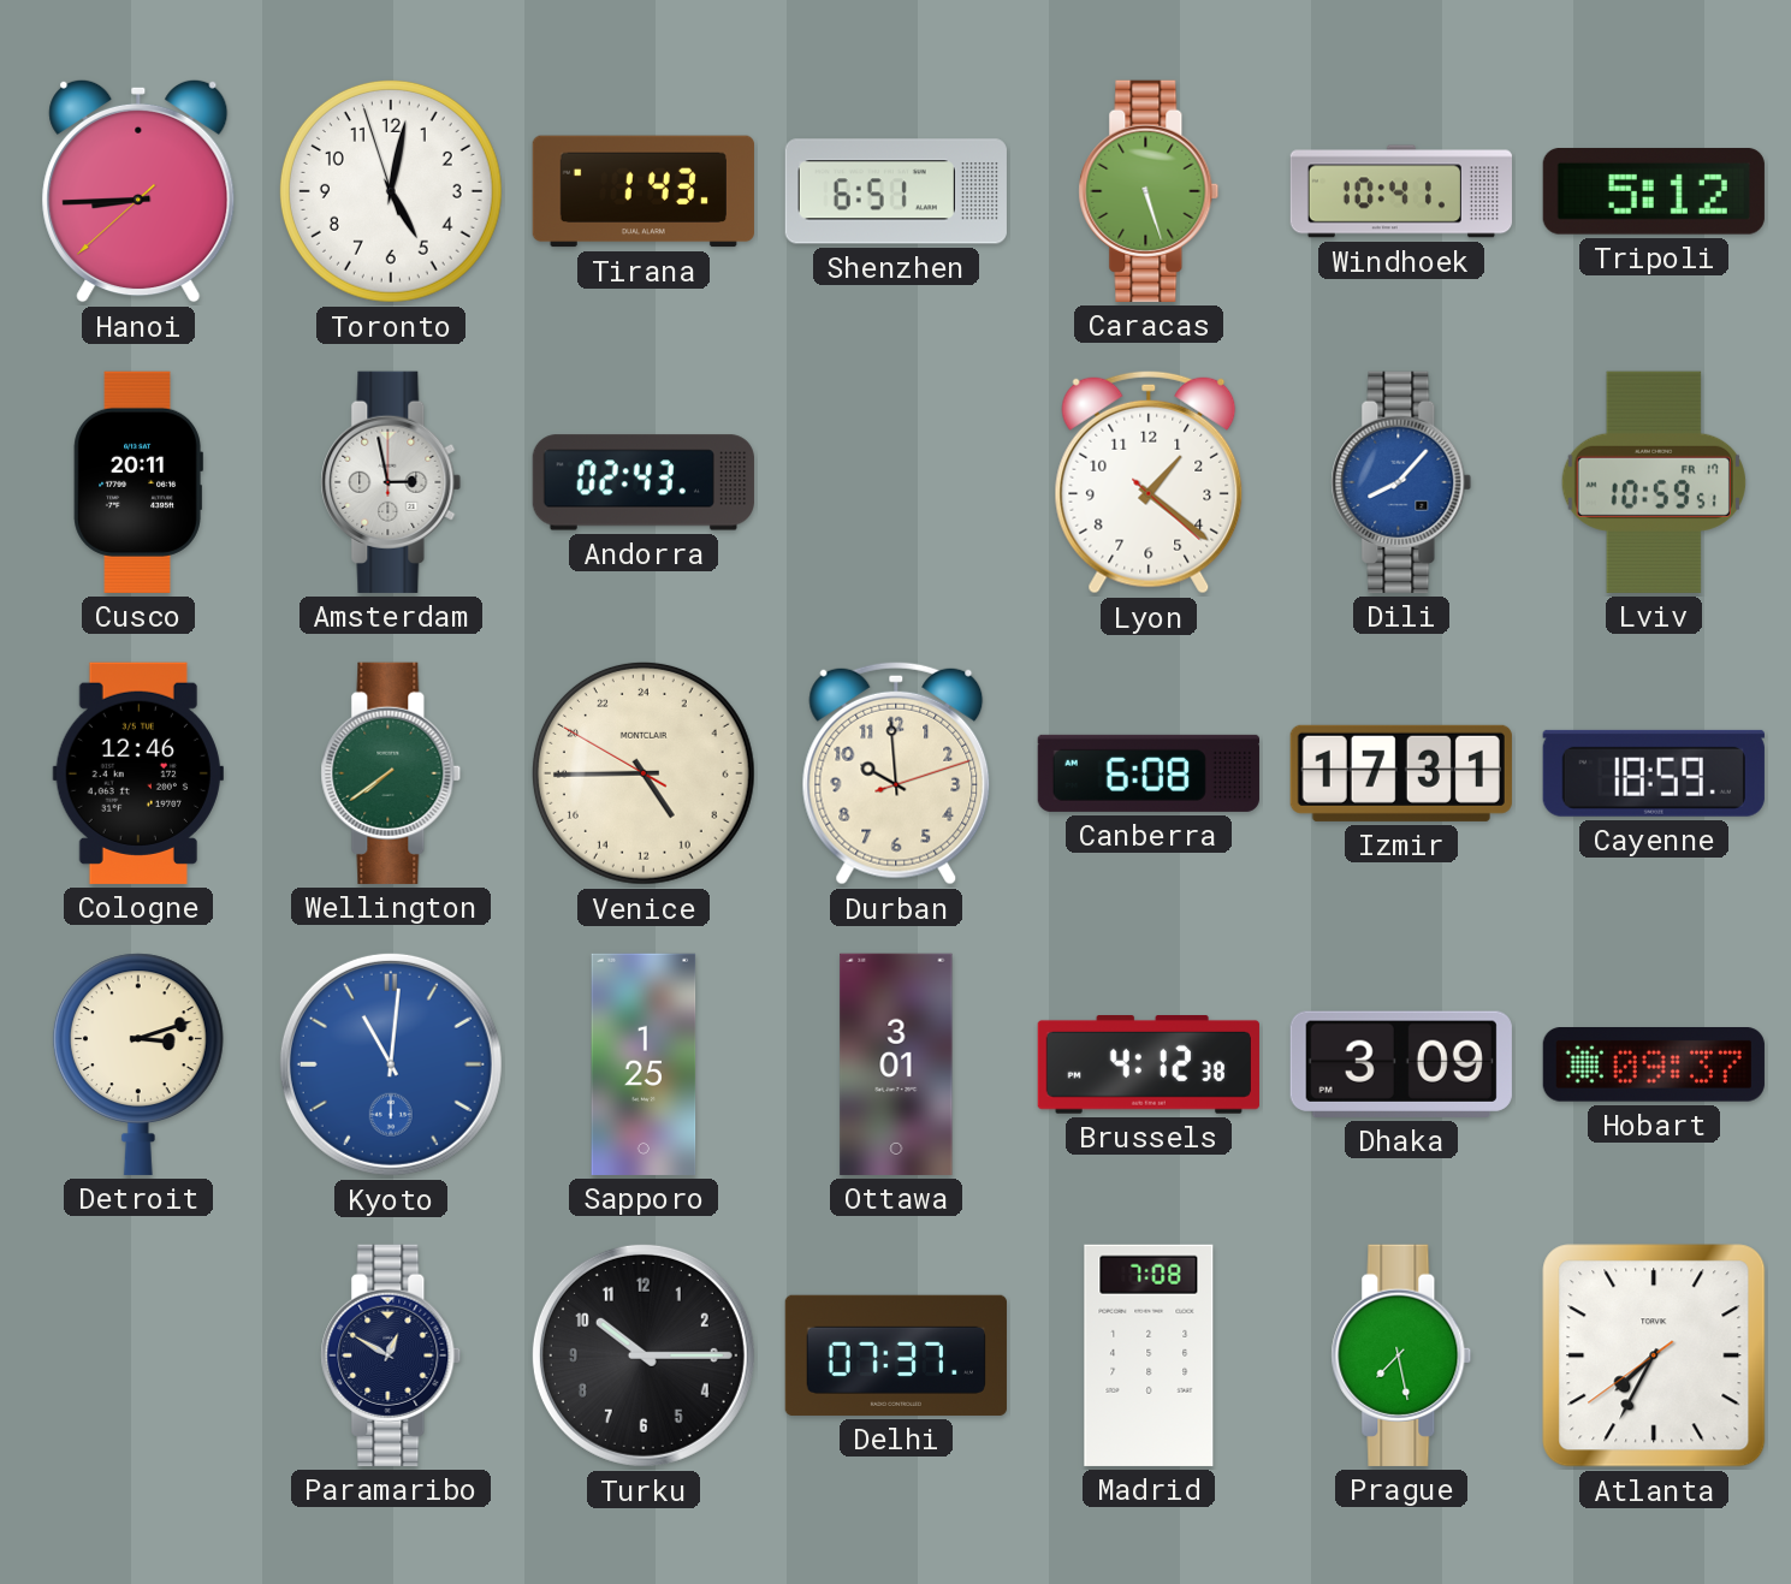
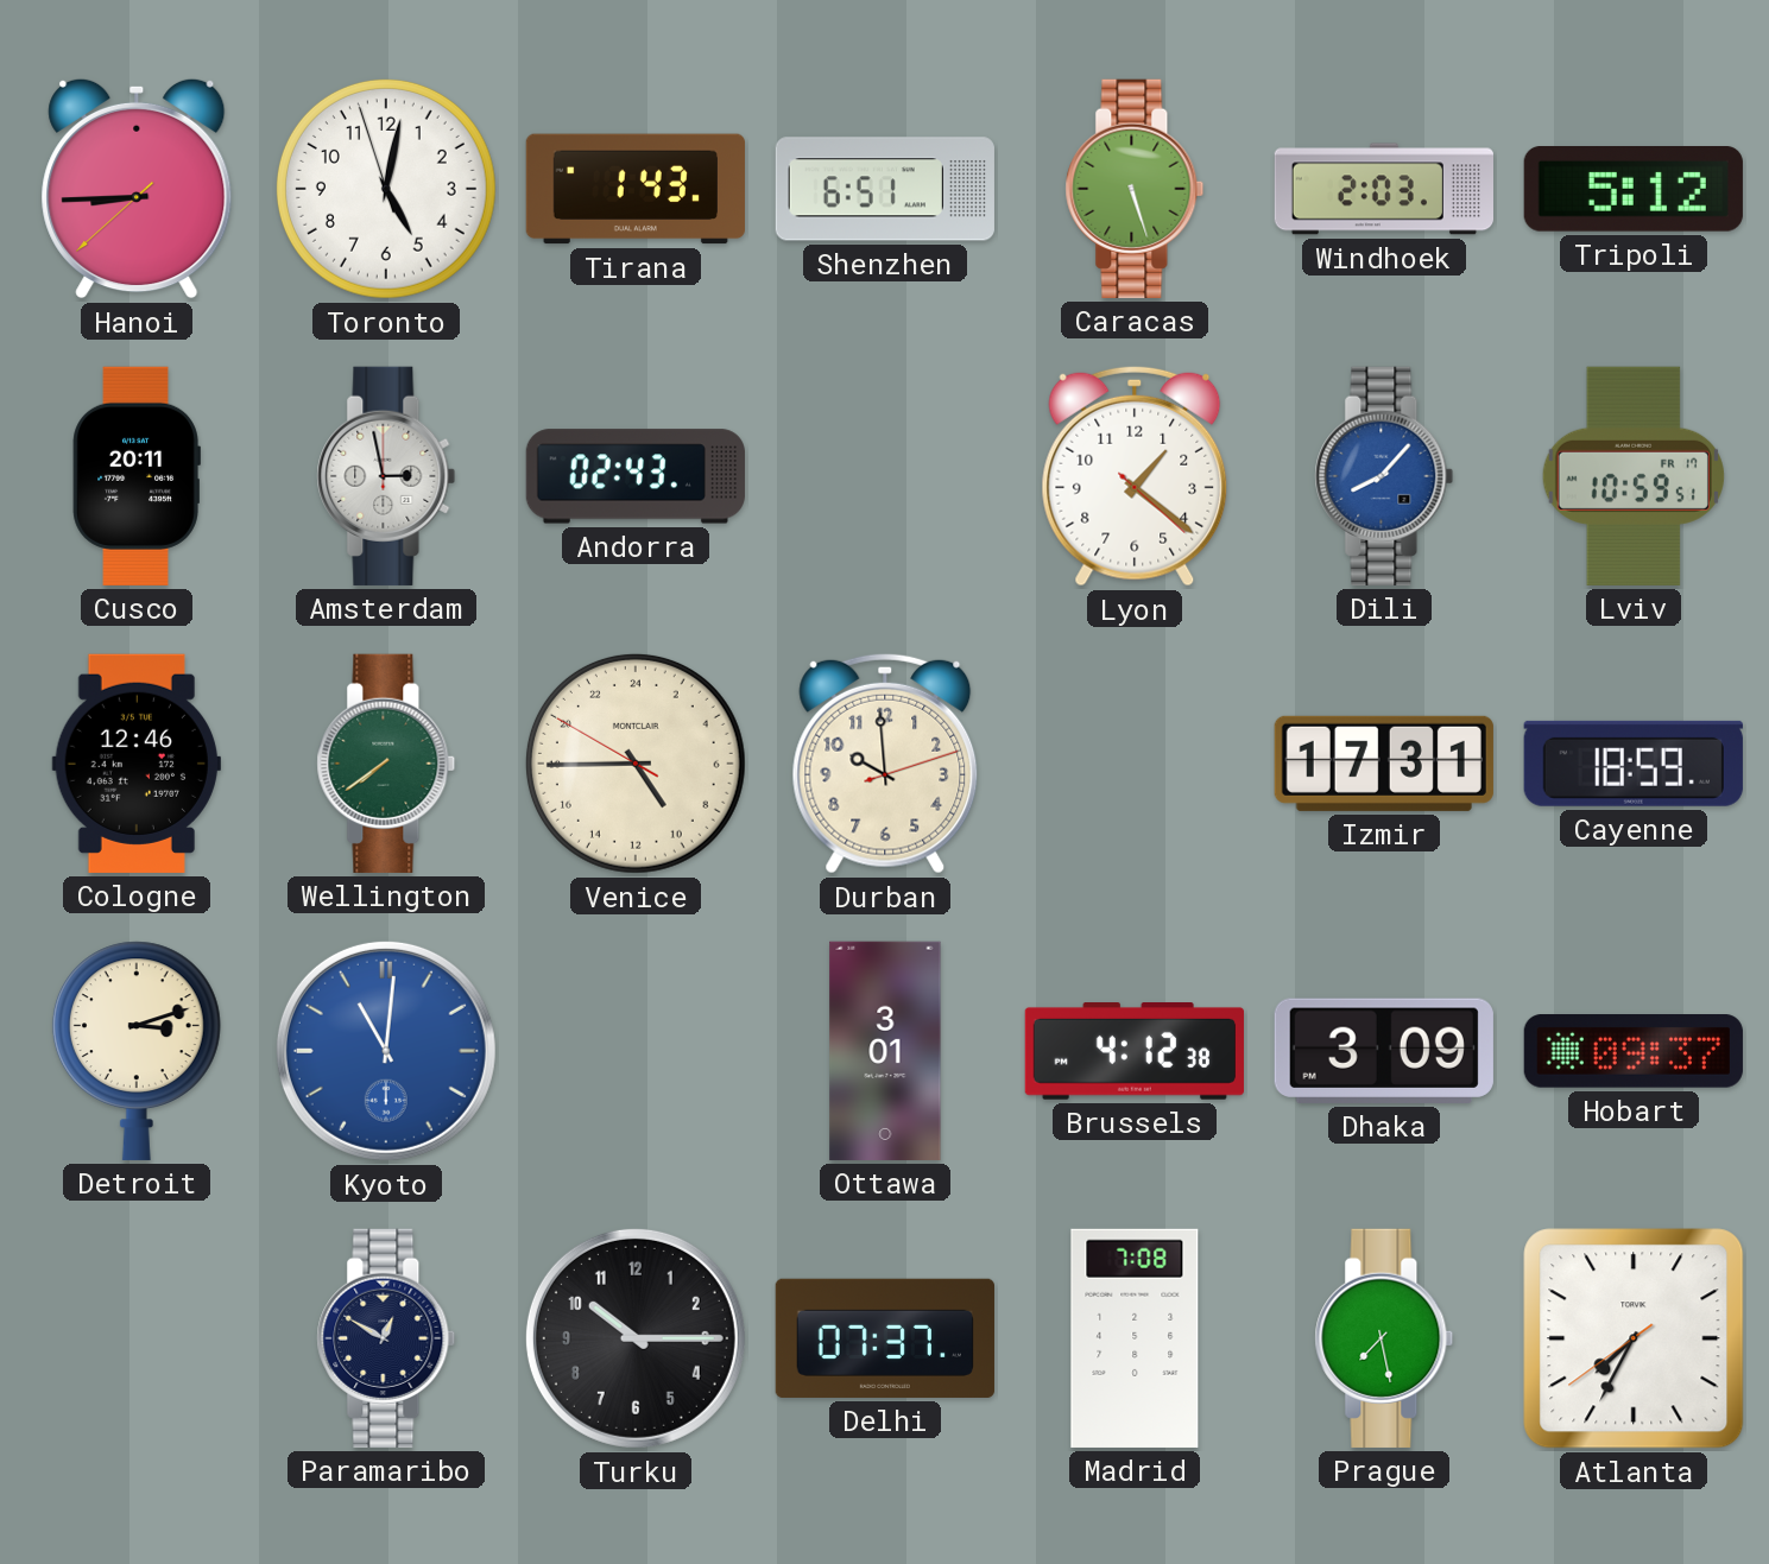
Windhoek: 10:41 -> 2:03 (1383, 189)
Canberra: 6:08 -> none (1149, 773)
Sapporo: 1:25 -> none (644, 1064)
